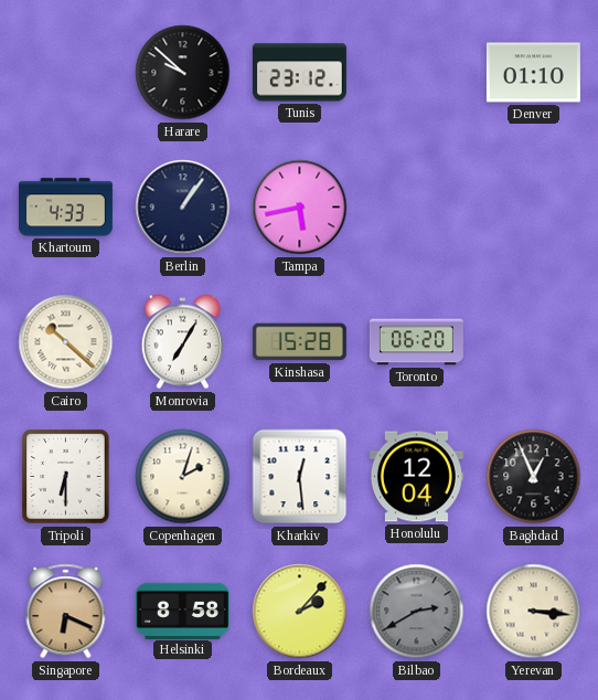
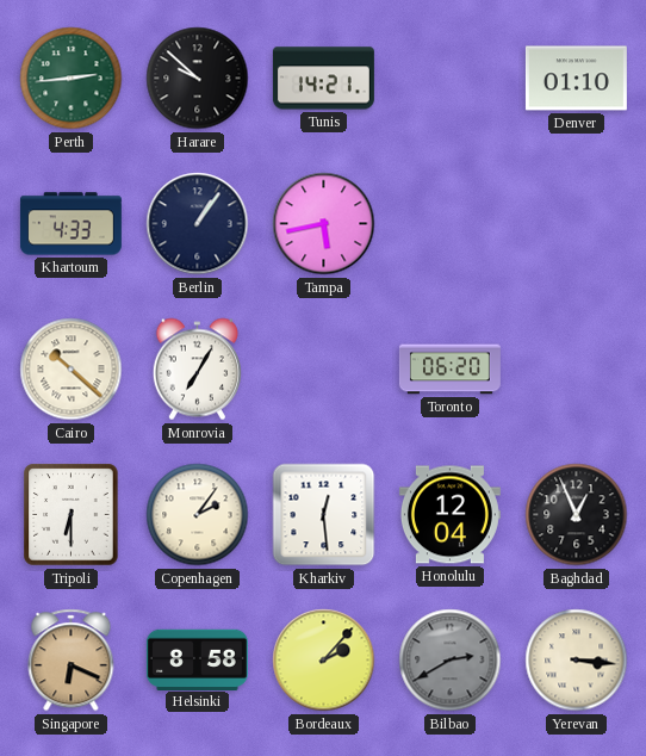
Perth: none -> 2:44 (72, 79)
Tunis: 23:12 -> 14:21 (323, 79)
Kinshasa: 15:28 -> none (299, 342)
Copenhagen: 2:03 -> 2:06 (198, 515)
